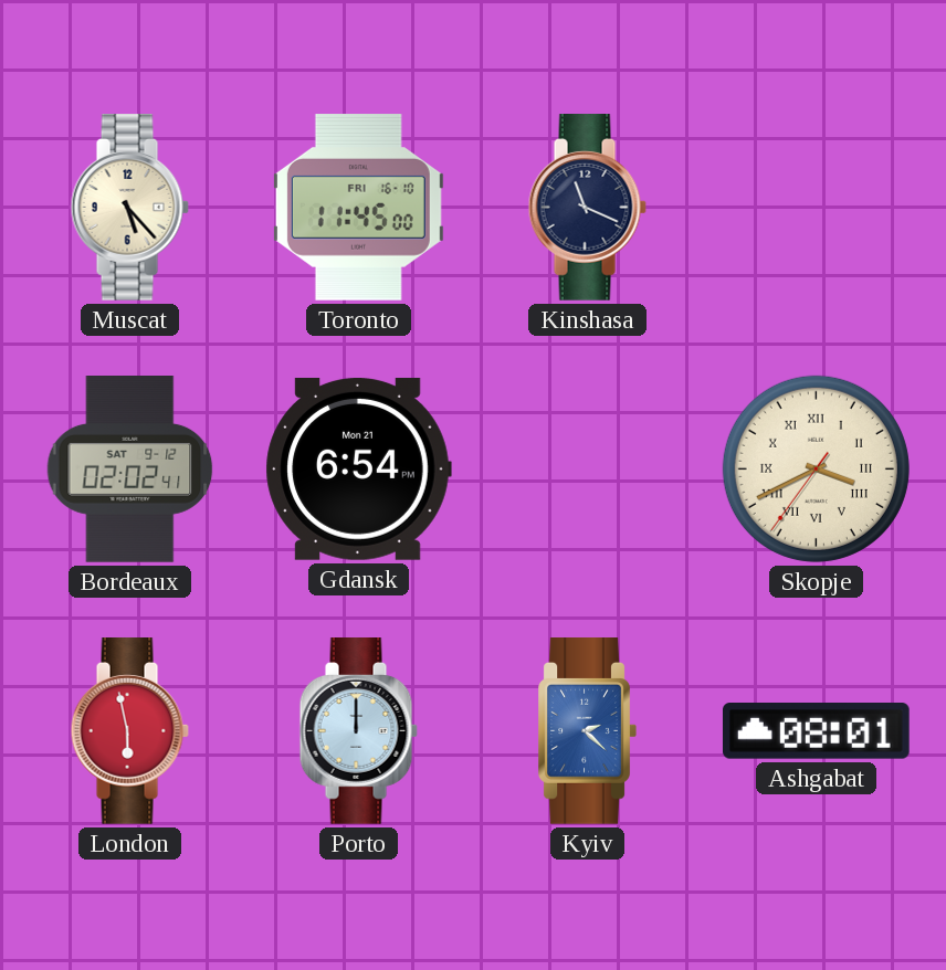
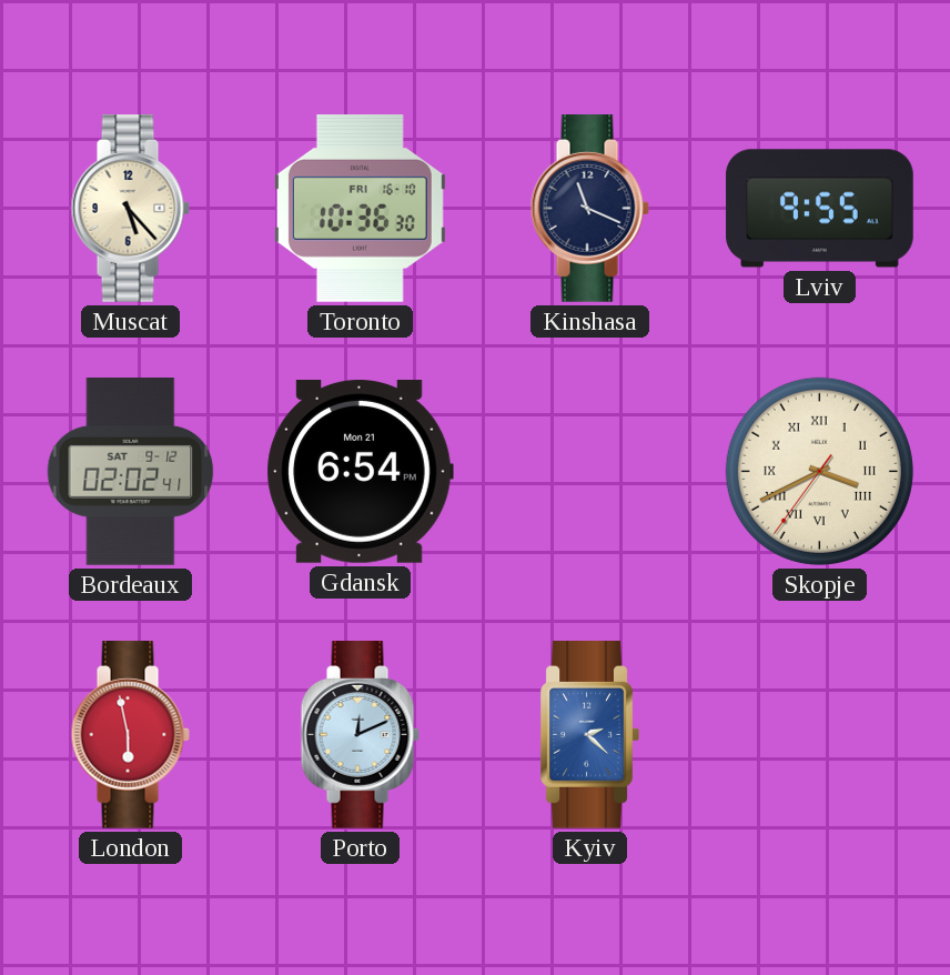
Toronto: 11:45 -> 10:36 (360, 209)
Lviv: none -> 9:55 (820, 209)
Porto: 12:00 -> 12:11 (360, 735)
Ashgabat: 08:01 -> none (816, 731)
